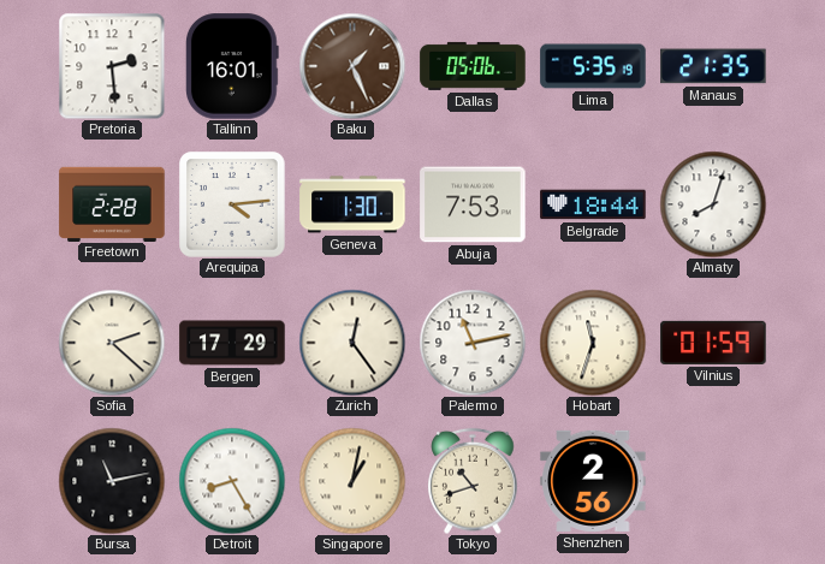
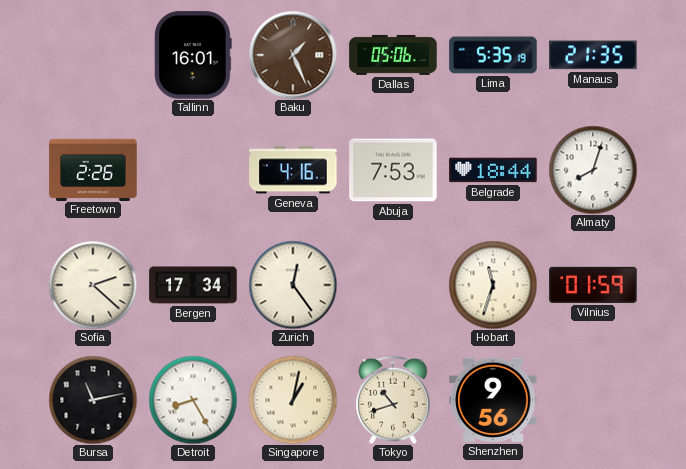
Pretoria: 2:29 -> none (112, 66)
Freetown: 2:28 -> 2:26 (93, 169)
Arequipa: 4:14 -> none (232, 204)
Geneva: 1:30 -> 4:16 (293, 170)
Bergen: 17:29 -> 17:34 (193, 285)
Palermo: 11:13 -> none (473, 343)
Shenzhen: 2:56 -> 9:56 (493, 400)
